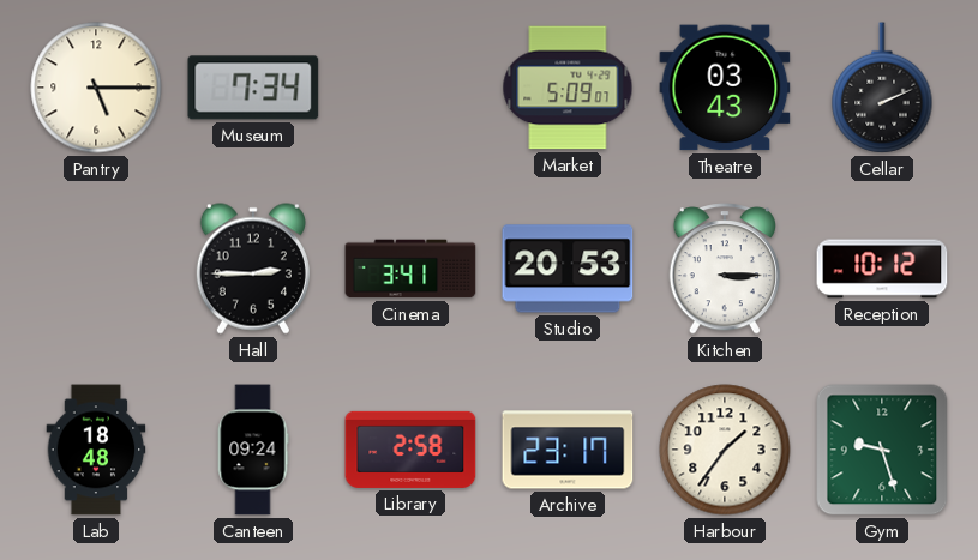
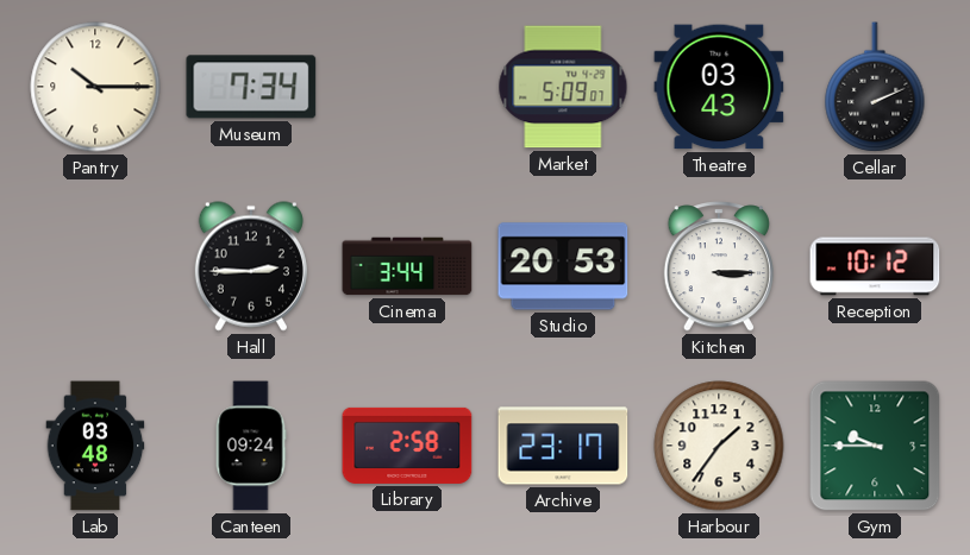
Pantry: 5:15 -> 10:15 (95, 87)
Cinema: 3:41 -> 3:44 (407, 266)
Lab: 18:48 -> 03:48 (95, 446)
Gym: 9:27 -> 9:45 (875, 446)
